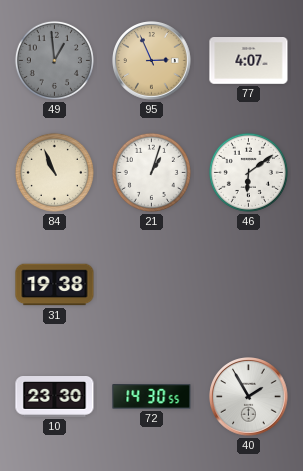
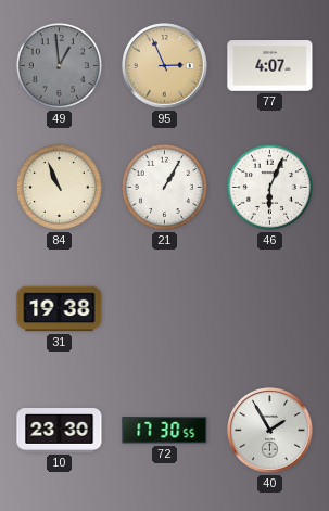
21: 1:03 -> 1:05 (164, 187)
46: 6:09 -> 6:04 (269, 187)
72: 14:30 -> 17:30 (165, 431)
